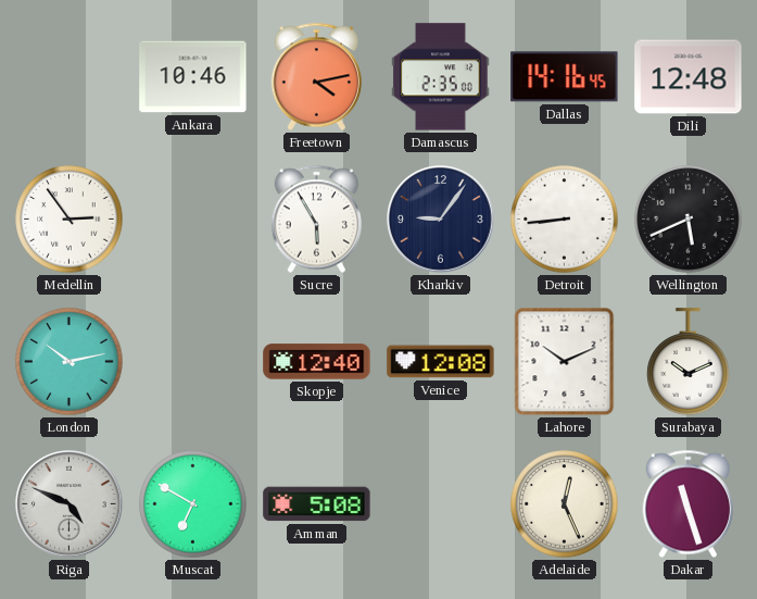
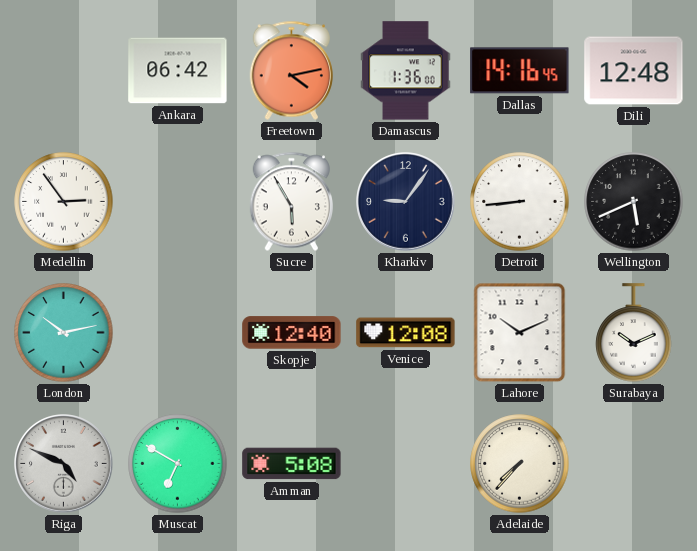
Ankara: 10:46 -> 06:42 (178, 71)
Damascus: 2:35 -> 1:36 (406, 71)
Adelaide: 12:26 -> 7:37 (520, 464)
Dakar: 11:27 -> none (687, 504)
